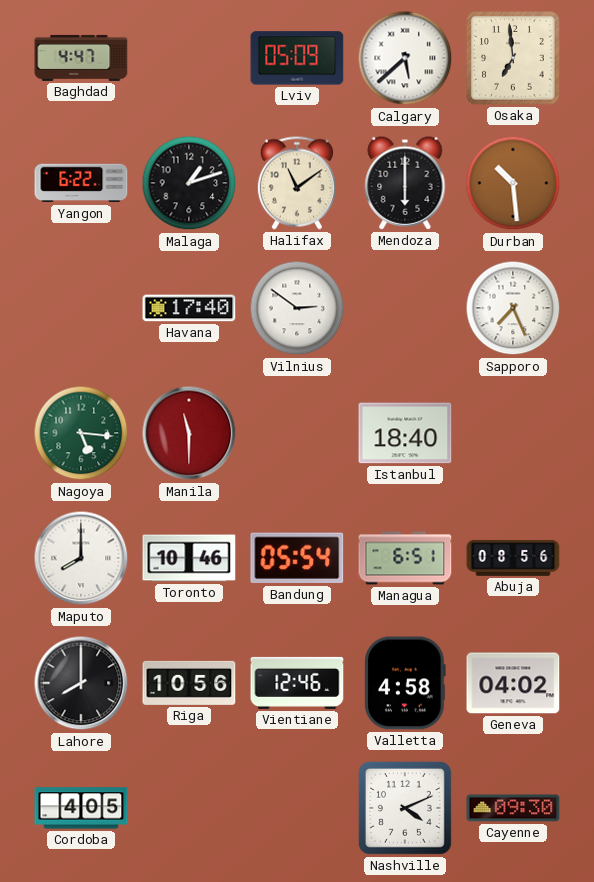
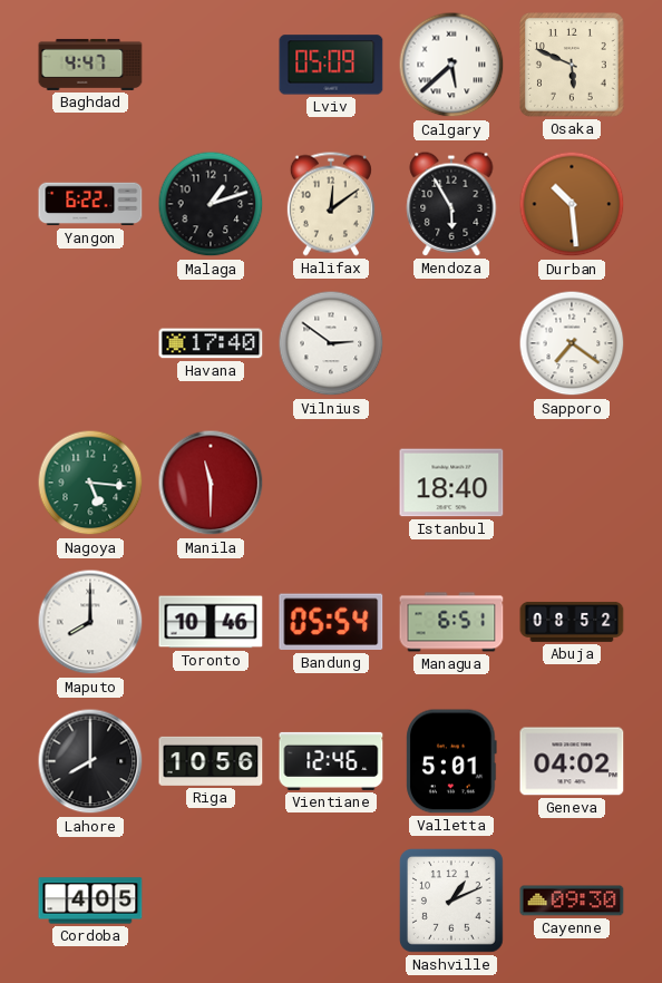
Osaka: 6:59 -> 5:49 (572, 65)
Halifax: 11:09 -> 12:09 (331, 204)
Mendoza: 6:00 -> 5:55 (451, 204)
Sapporo: 7:26 -> 7:21 (572, 343)
Abuja: 08:56 -> 08:52 (572, 622)
Valletta: 4:58 -> 5:01 (451, 761)
Nashville: 4:11 -> 1:11 (451, 901)
